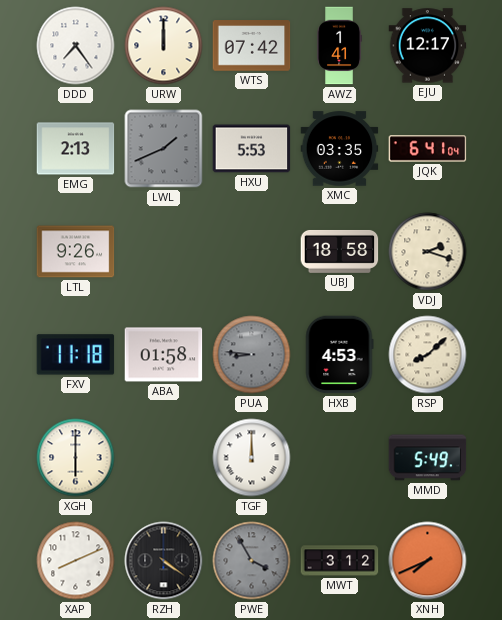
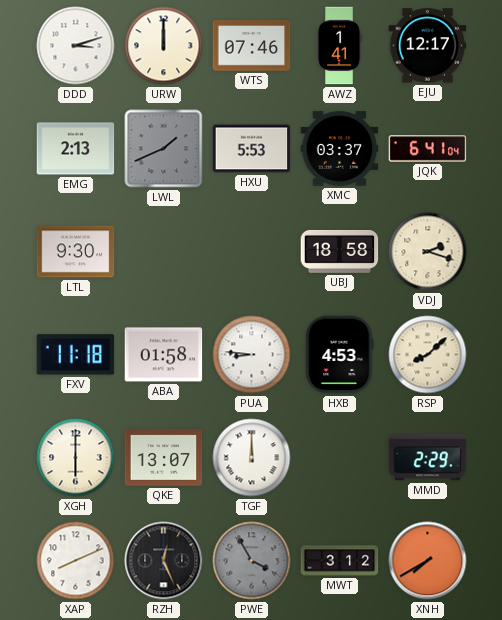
DDD: 7:24 -> 3:12 (76, 46)
WTS: 07:42 -> 07:46 (252, 46)
XMC: 03:35 -> 03:37 (340, 149)
LTL: 9:26 -> 9:30 (76, 252)
PUA dial: grey -> white (252, 355)
QKE: none -> 13:07 (164, 458)
MMD: 5:49 -> 2:29 (428, 458)
RZH: 4:21 -> 12:26 (164, 561)
XNH: 7:41 -> 7:40 (428, 561)
